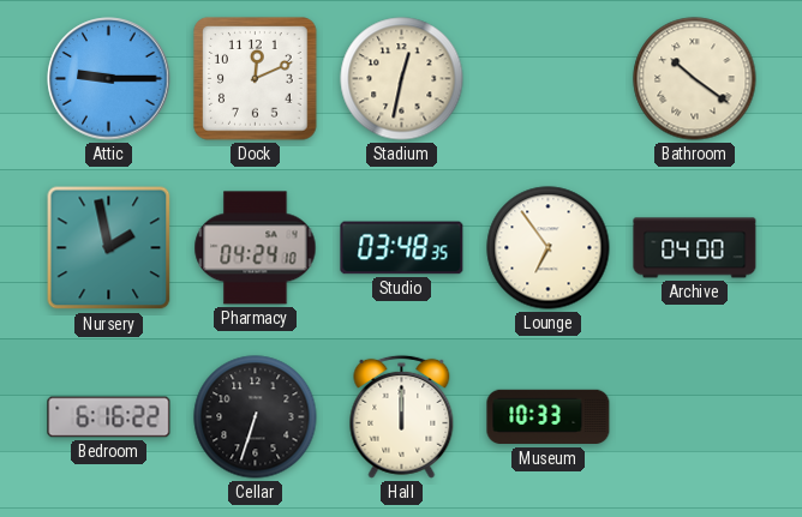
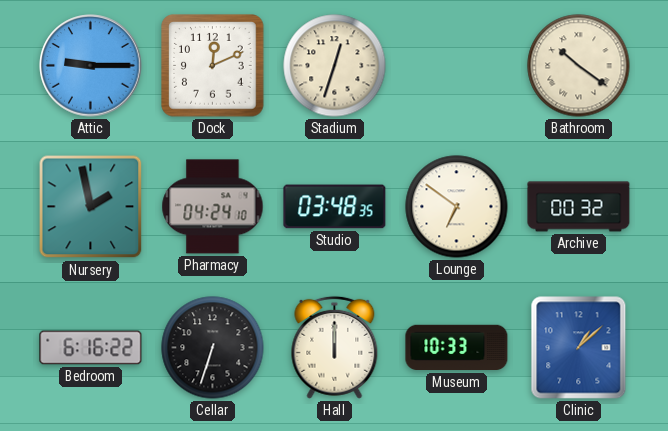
Stadium: 12:32 -> 12:33 (335, 66)
Lounge: 6:54 -> 6:51 (457, 207)
Archive: 04:00 -> 00:32 (579, 207)
Clinic: none -> 1:08 (579, 348)
